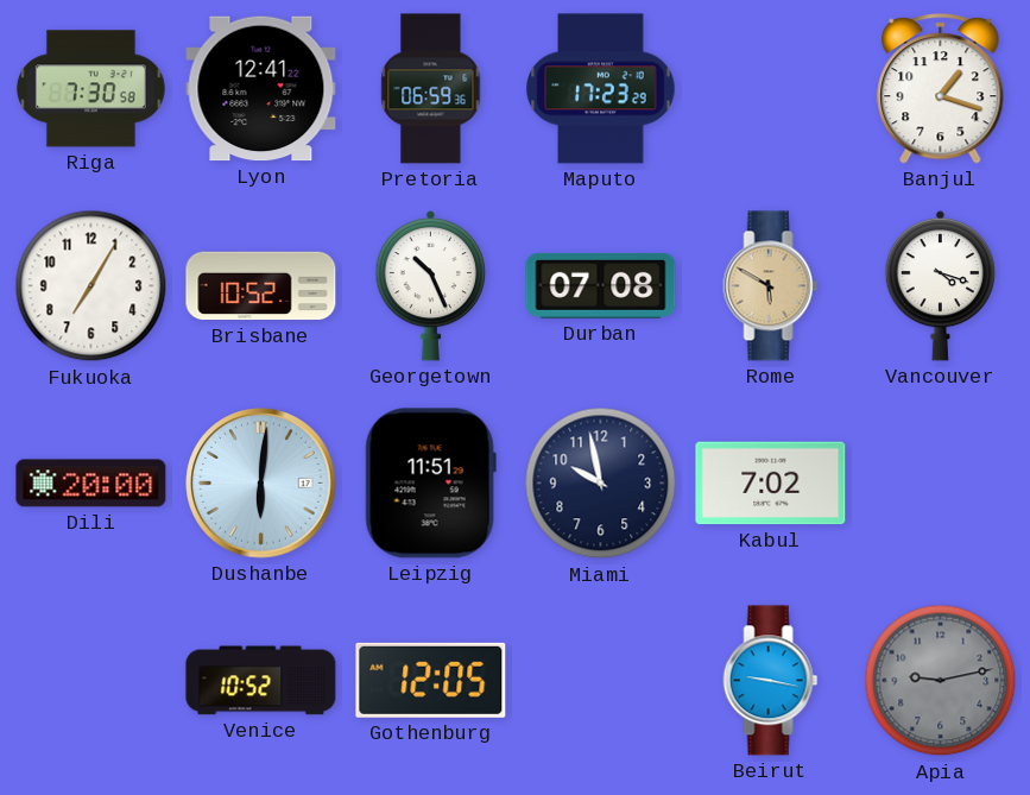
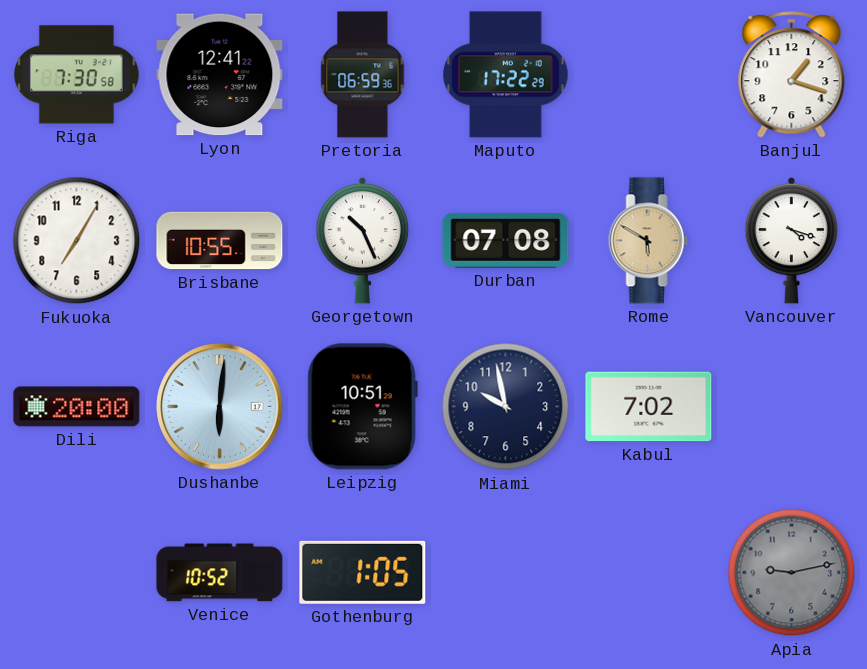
Maputo: 17:23 -> 17:22 (506, 75)
Brisbane: 10:52 -> 10:55 (220, 241)
Leipzig: 11:51 -> 10:51 (362, 407)
Gothenburg: 12:05 -> 1:05 (363, 572)
Beirut: 9:17 -> none (771, 681)
